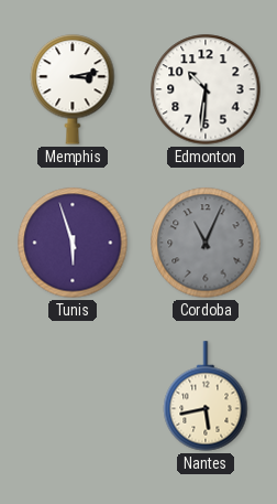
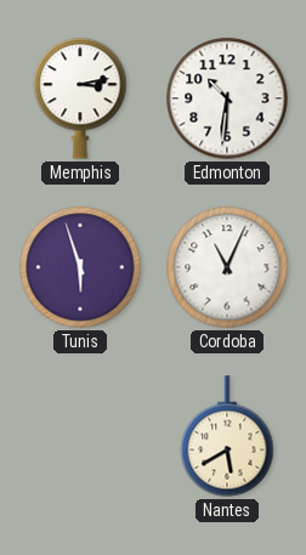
Cordoba dial: grey -> white (227, 267)
Nantes: 5:43 -> 5:40 (227, 436)
